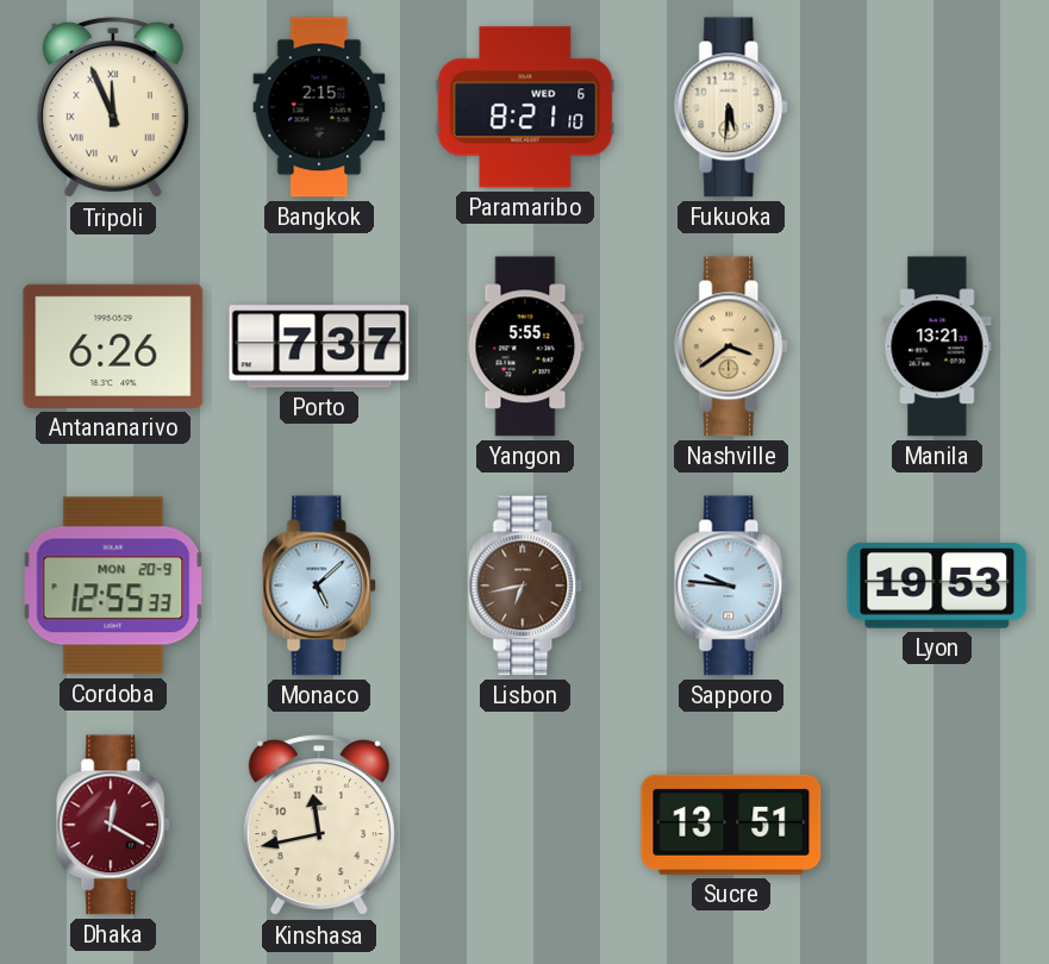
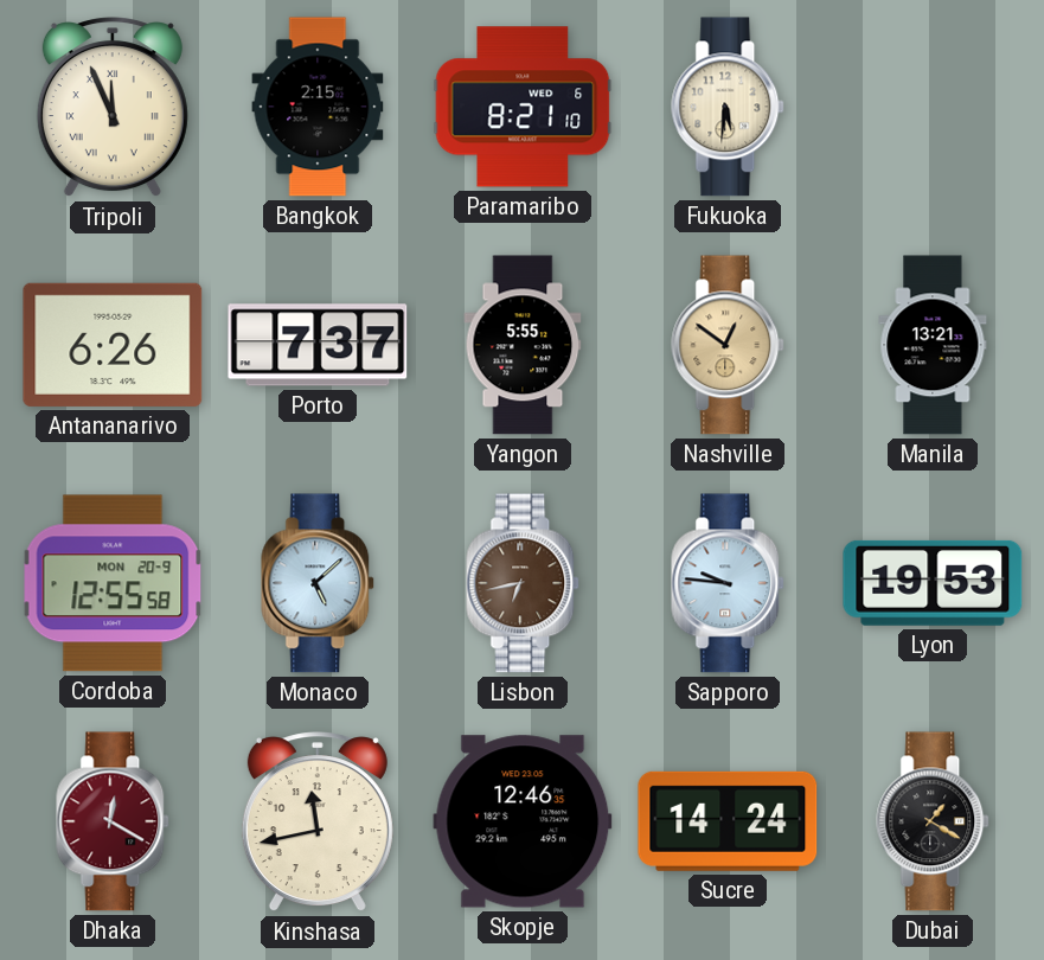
Nashville: 3:39 -> 12:51 (729, 345)
Cordoba: 12:55:33 -> 12:55:58 (113, 583)
Skopje: none -> 12:46 (523, 821)
Sucre: 13:51 -> 14:24 (728, 821)
Dubai: none -> 1:20 (934, 821)
